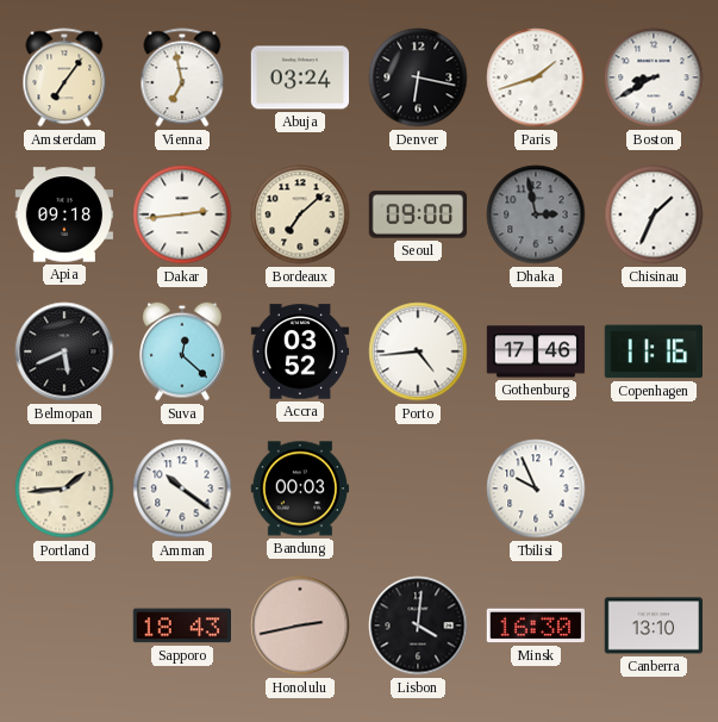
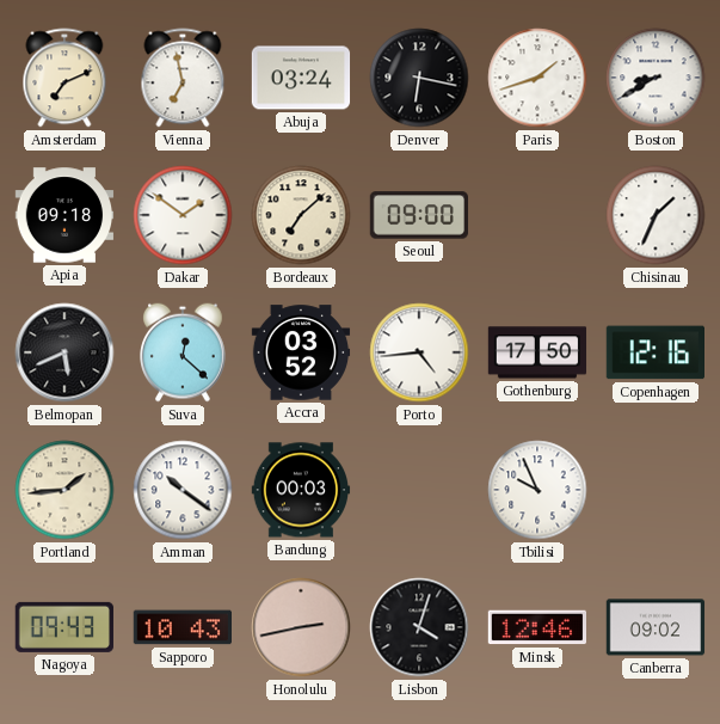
Amsterdam: 7:06 -> 7:11 (64, 78)
Dakar: 2:44 -> 1:51 (183, 215)
Dhaka: 2:58 -> none (536, 214)
Gothenburg: 17:46 -> 17:50 (537, 352)
Copenhagen: 11:16 -> 12:16 (654, 352)
Nagoya: none -> 09:43 (63, 627)
Sapporo: 18:43 -> 10:43 (181, 627)
Lisbon: 4:01 -> 4:03 (419, 627)
Minsk: 16:30 -> 12:46 (536, 627)
Canberra: 13:10 -> 09:02 (656, 627)
